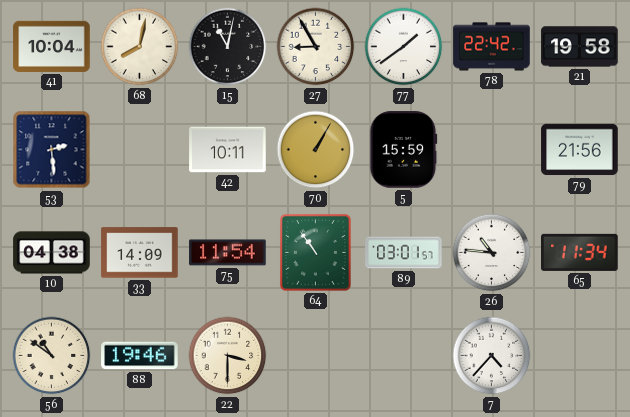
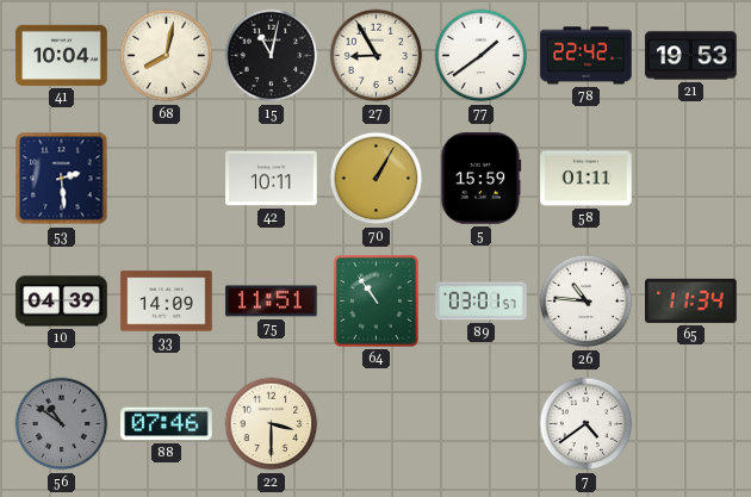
21: 19:58 -> 19:53 (691, 56)
58: none -> 01:11 (586, 179)
79: 21:56 -> none (580, 150)
10: 04:38 -> 04:39 (62, 302)
75: 11:54 -> 11:51 (272, 302)
56 dial: cream -> grey (62, 424)
88: 19:46 -> 07:46 (167, 424)
7: 4:37 -> 4:39 (586, 424)
